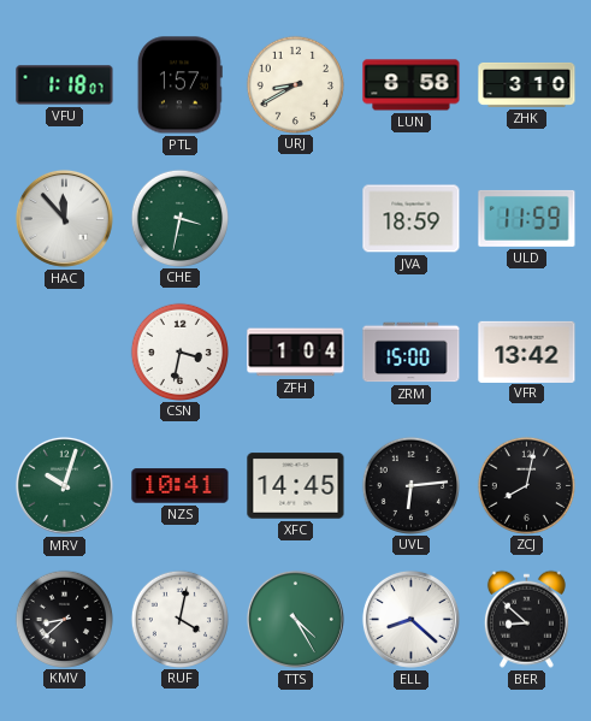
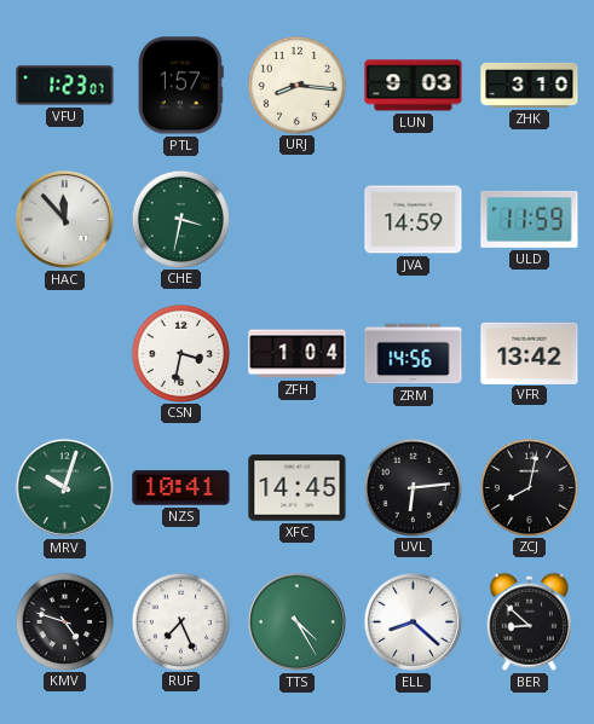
VFU: 1:18 -> 1:23 (65, 86)
URJ: 8:40 -> 8:16 (296, 85)
LUN: 8:58 -> 9:03 (414, 86)
JVA: 18:59 -> 14:59 (414, 220)
ZRM: 15:00 -> 14:56 (414, 354)
KMV: 8:38 -> 4:48 (64, 621)
RUF: 4:02 -> 7:26 (180, 621)
